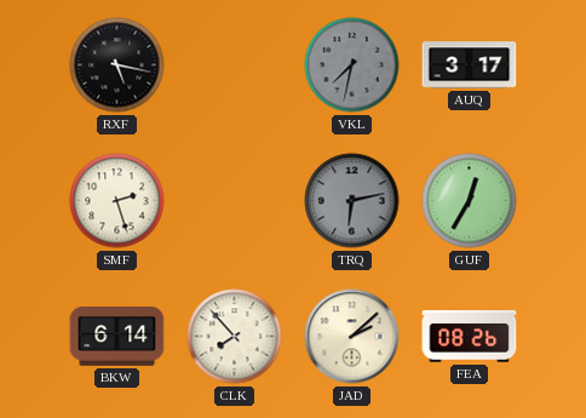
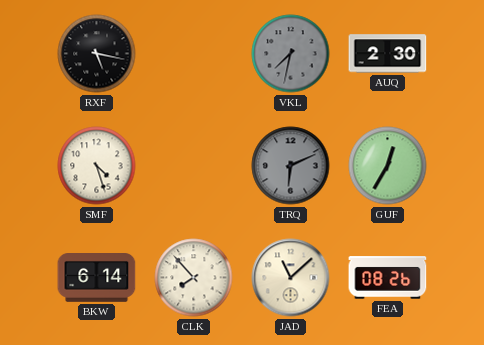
AUQ: 3:17 -> 2:30 (388, 54)
SMF: 2:27 -> 4:27 (97, 166)
TRQ: 6:13 -> 6:11 (291, 166)
JAD: 2:08 -> 11:08 (291, 278)
